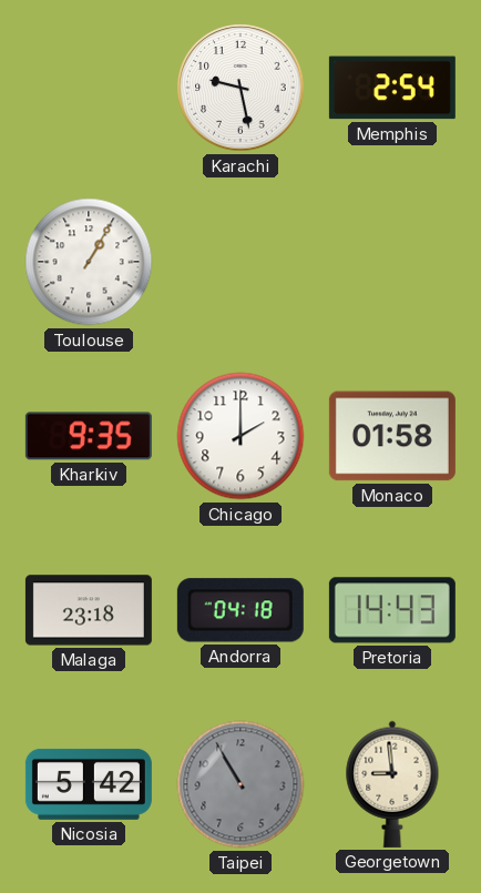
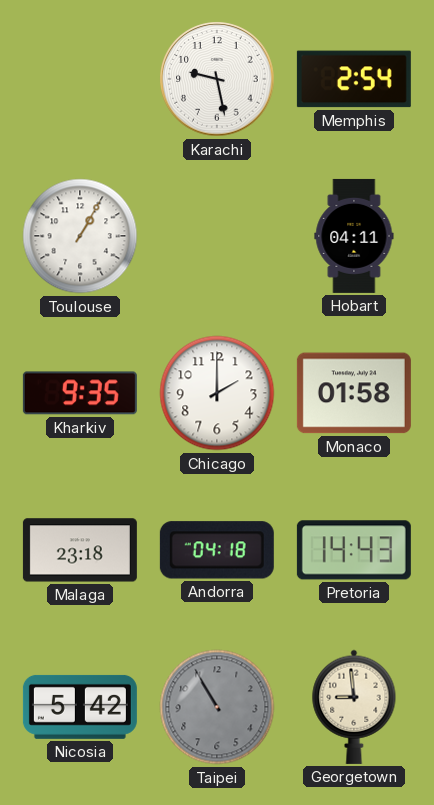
Hobart: none -> 04:11 (354, 236)
